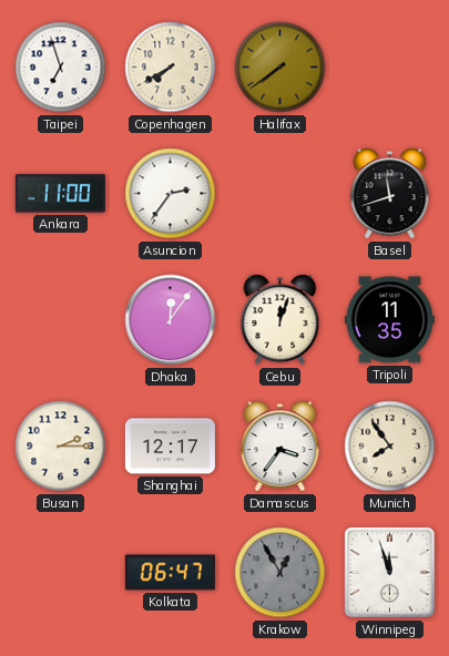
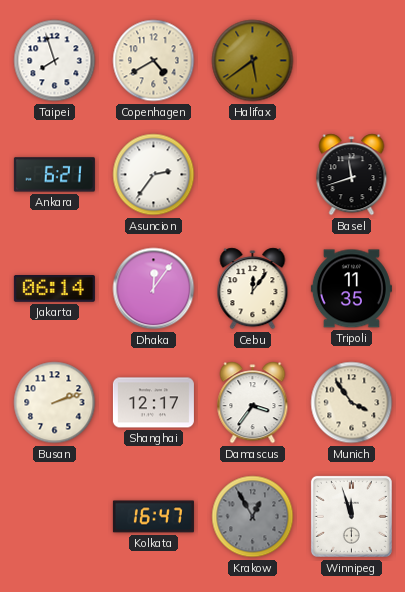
Taipei: 6:57 -> 7:57 (55, 61)
Copenhagen: 7:40 -> 4:40 (154, 61)
Halifax: 7:39 -> 5:39 (253, 61)
Ankara: 11:00 -> 6:21 (54, 175)
Jakarta: none -> 06:14 (54, 289)
Cebu: 12:03 -> 12:06 (253, 289)
Busan: 2:15 -> 2:12 (55, 403)
Munich: 7:54 -> 3:54 (352, 403)
Kolkata: 06:47 -> 16:47 (153, 517)
